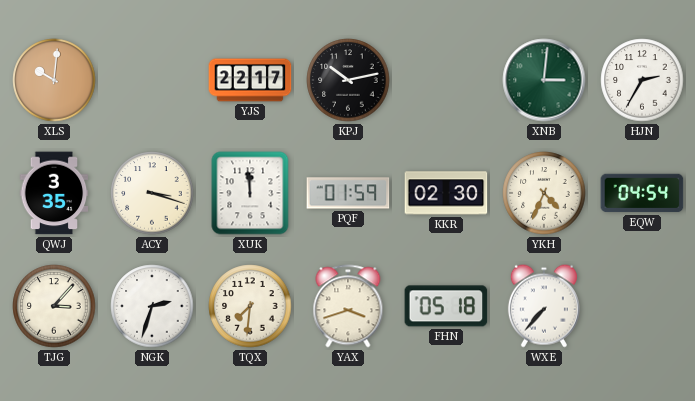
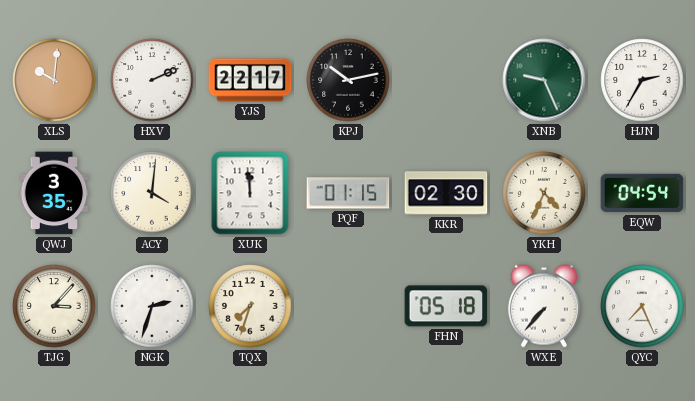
HXV: none -> 2:11 (152, 80)
XNB: 3:01 -> 9:26 (544, 80)
ACY: 3:18 -> 4:01 (152, 193)
PQF: 01:59 -> 01:15 (348, 193)
TQX: 7:31 -> 7:33 (250, 306)
YAX: 3:42 -> none (348, 306)
QYC: none -> 7:26 (642, 306)
